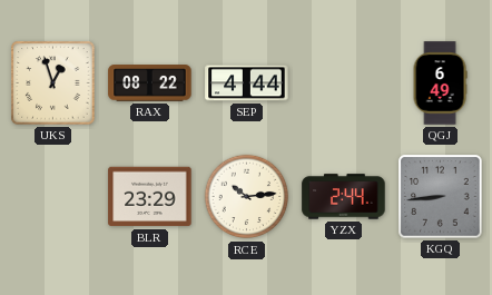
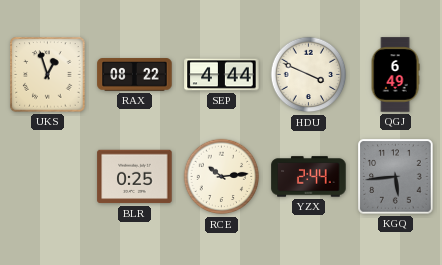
HDU: none -> 3:49 (309, 75)
BLR: 23:29 -> 0:25 (135, 177)
KGQ: 8:44 -> 5:44 (396, 177)
